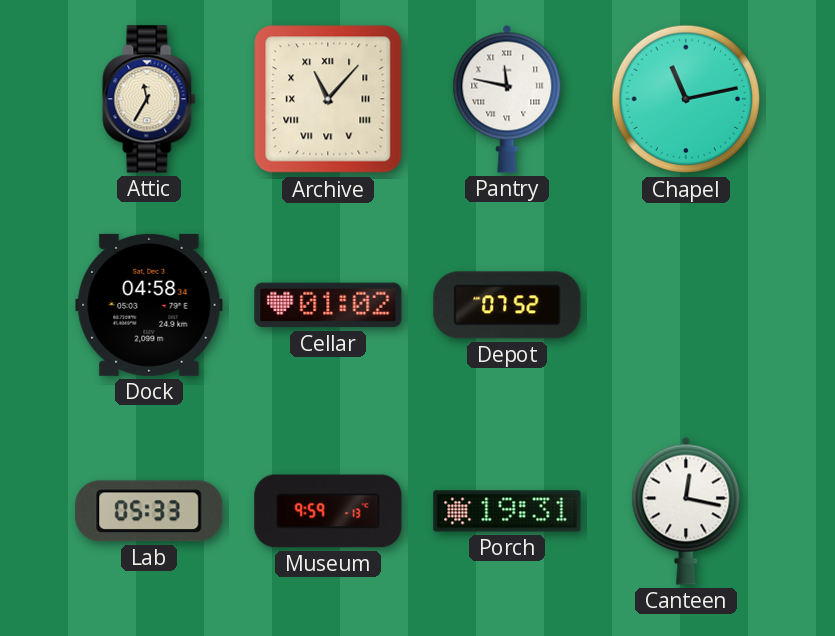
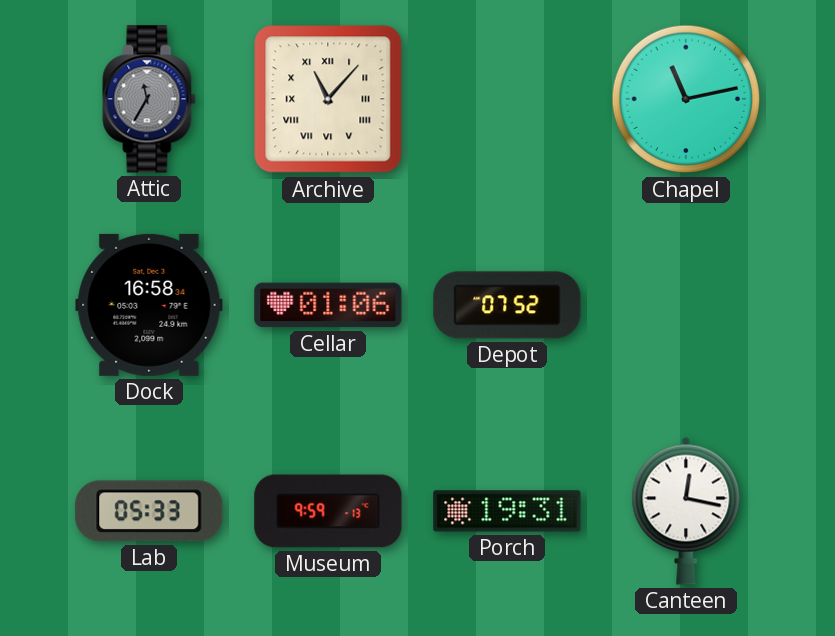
Attic dial: cream -> grey (149, 99)
Pantry: 11:47 -> none (507, 99)
Dock: 04:58 -> 16:58 (149, 305)
Cellar: 01:02 -> 01:06 (328, 305)
